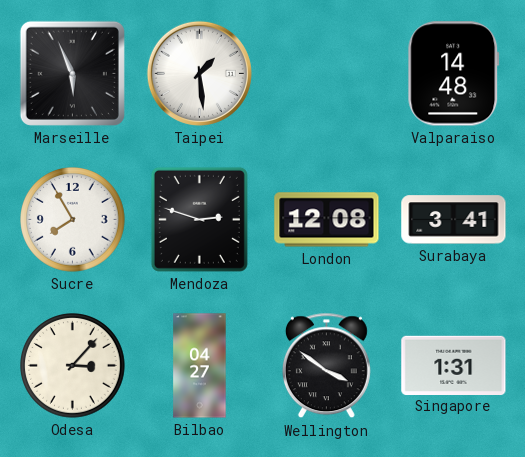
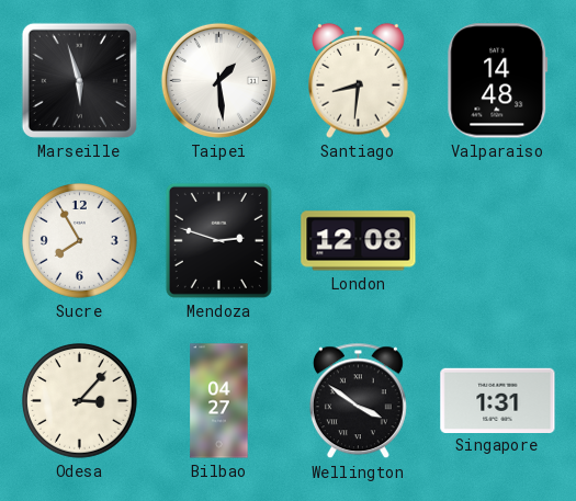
Marseille: 5:56 -> 5:57 (79, 80)
Santiago: none -> 8:31 (359, 80)
Surabaya: 3:41 -> none (454, 220)
